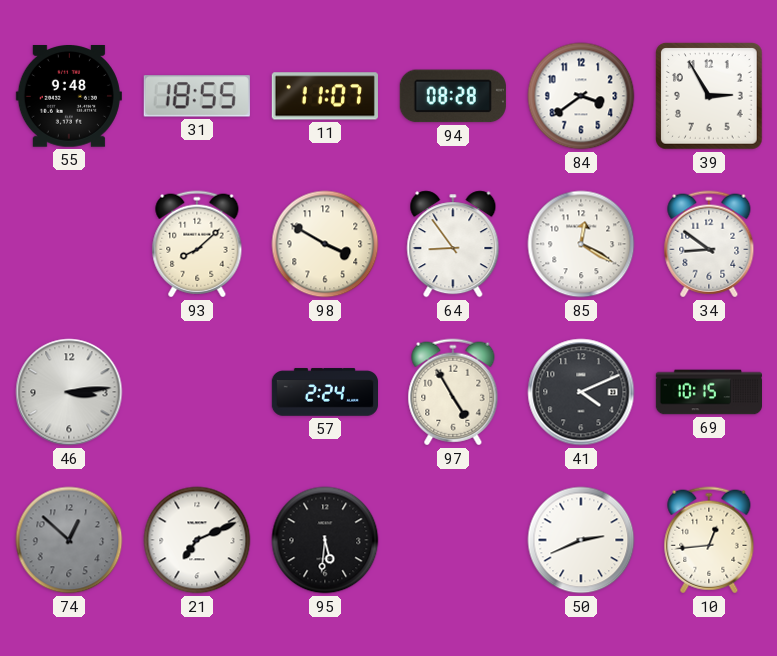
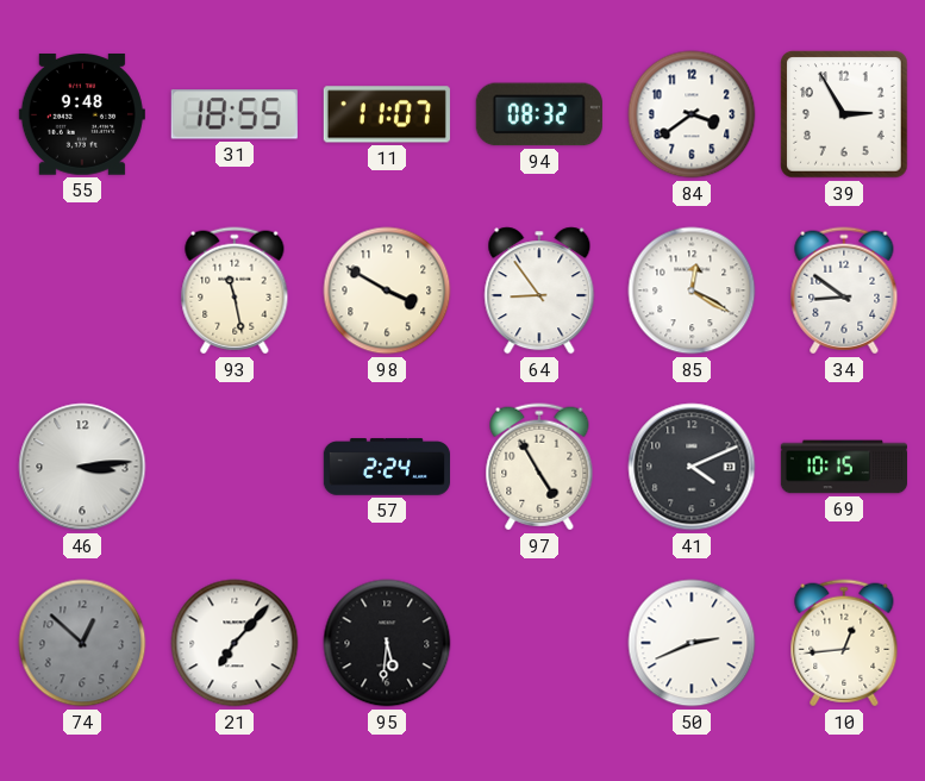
94: 08:28 -> 08:32 (539, 114)
93: 8:08 -> 11:28 (235, 290)
21: 7:11 -> 7:07 (235, 643)
